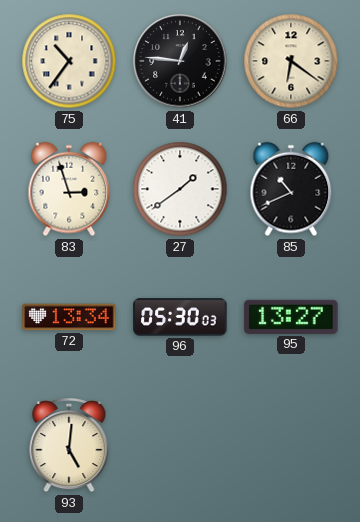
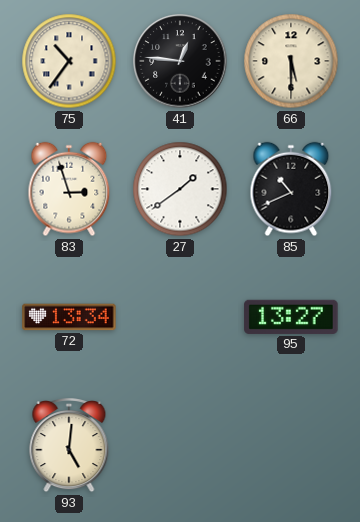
66: 6:21 -> 5:30 (291, 61)
96: 05:30 -> none (180, 317)
